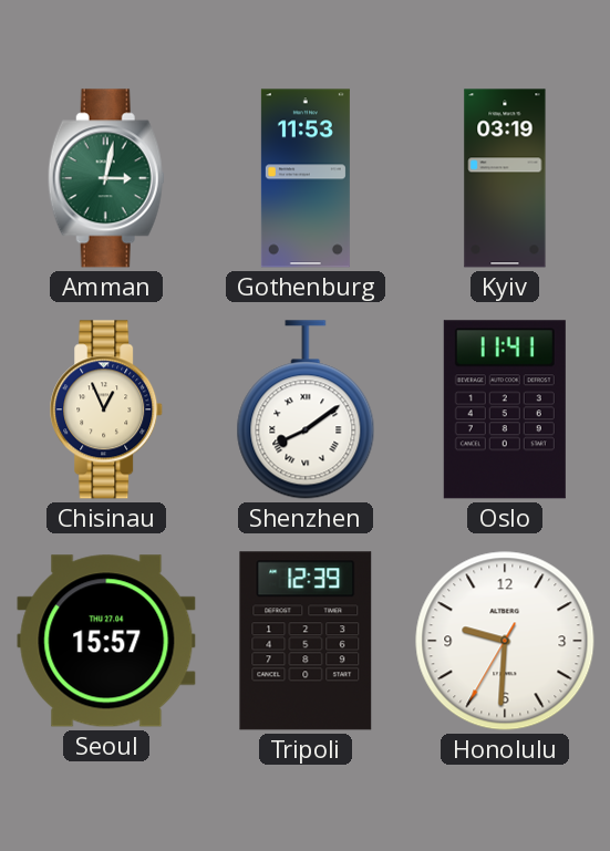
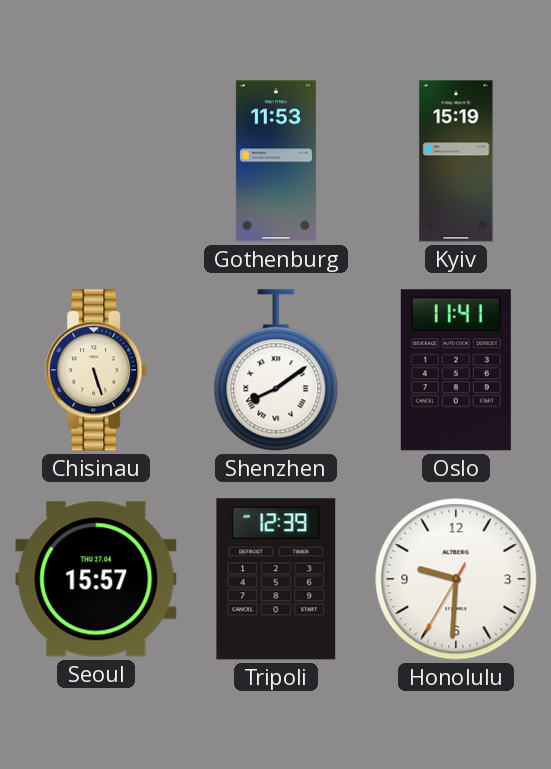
Amman: 3:02 -> none (106, 178)
Kyiv: 03:19 -> 15:19 (456, 161)
Chisinau: 12:56 -> 5:27 (97, 370)
